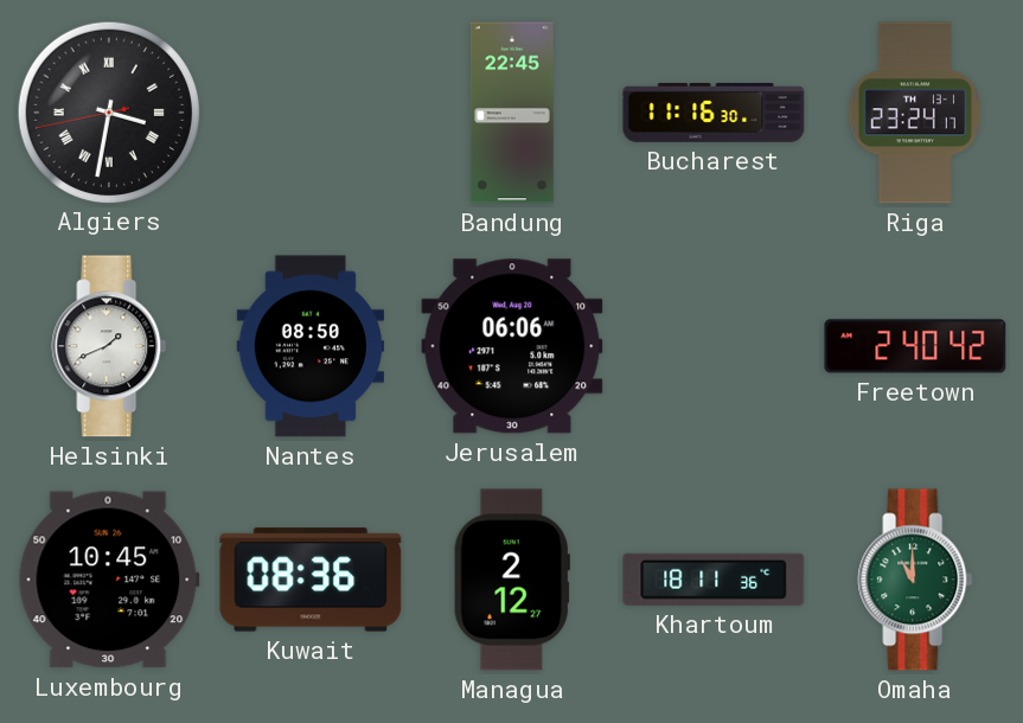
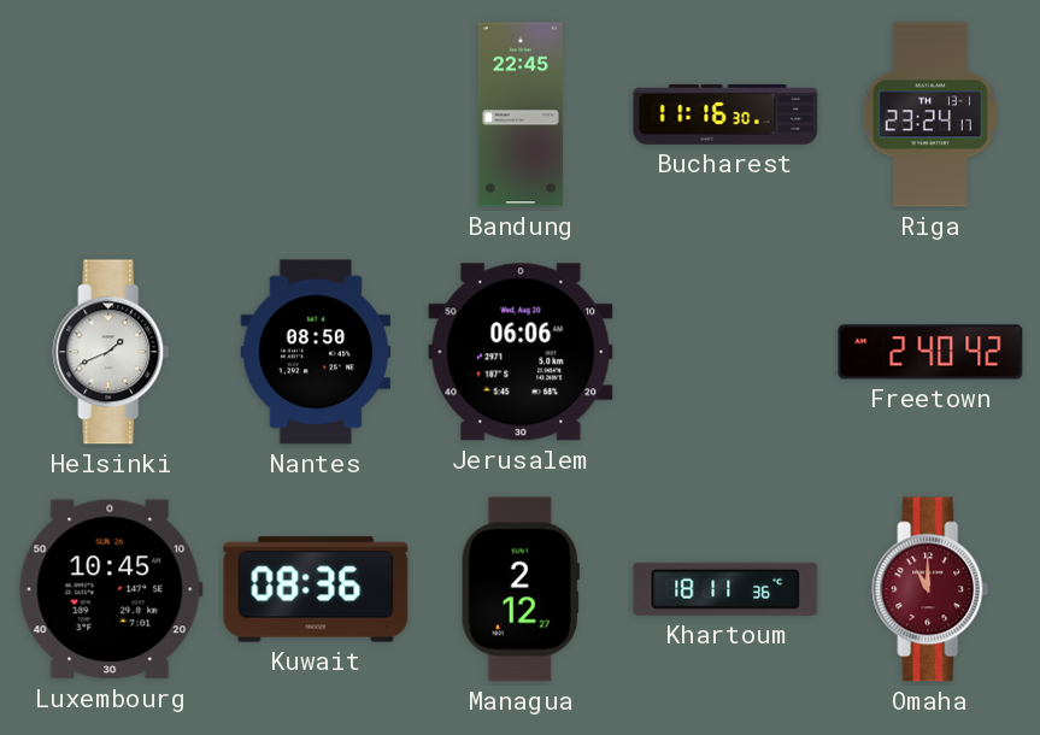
Algiers: 3:31 -> none (108, 111)
Omaha dial: green -> burgundy (930, 589)
